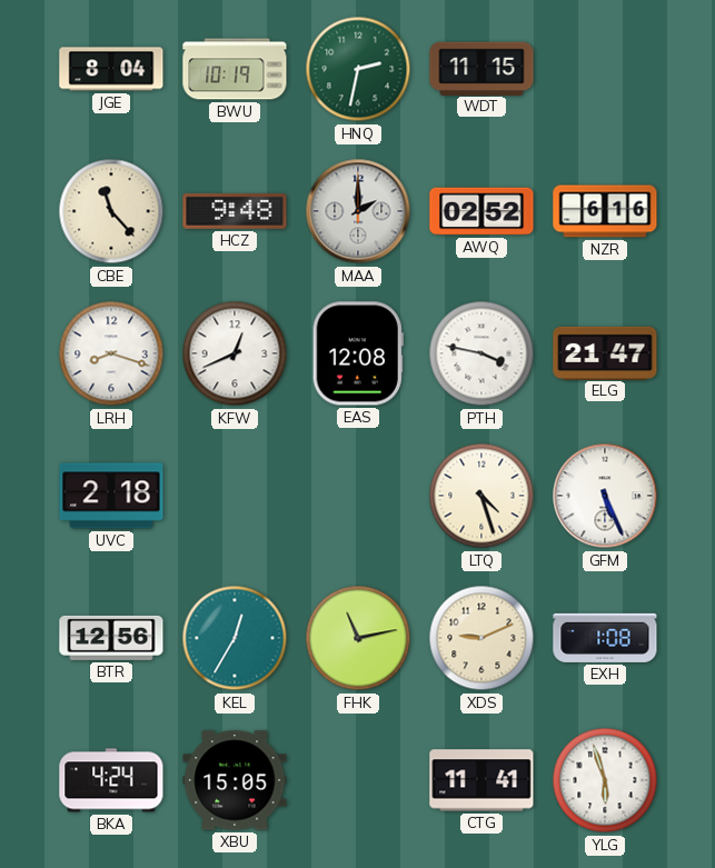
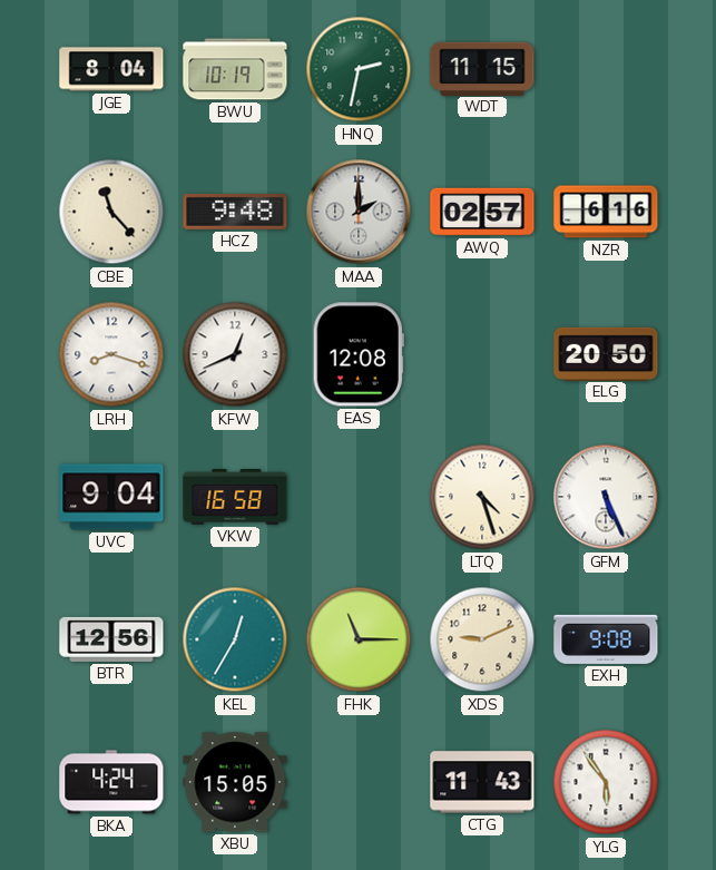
AWQ: 02:52 -> 02:57 (482, 212)
PTH: 3:47 -> none (481, 353)
ELG: 21:47 -> 20:50 (606, 353)
UVC: 2:18 -> 9:04 (111, 497)
VKW: none -> 16:58 (235, 497)
FHK: 11:13 -> 11:15 (359, 639)
EXH: 1:08 -> 9:08 (606, 639)
CTG: 11:41 -> 11:43 (482, 782)
YLG: 5:57 -> 5:54 (606, 782)
